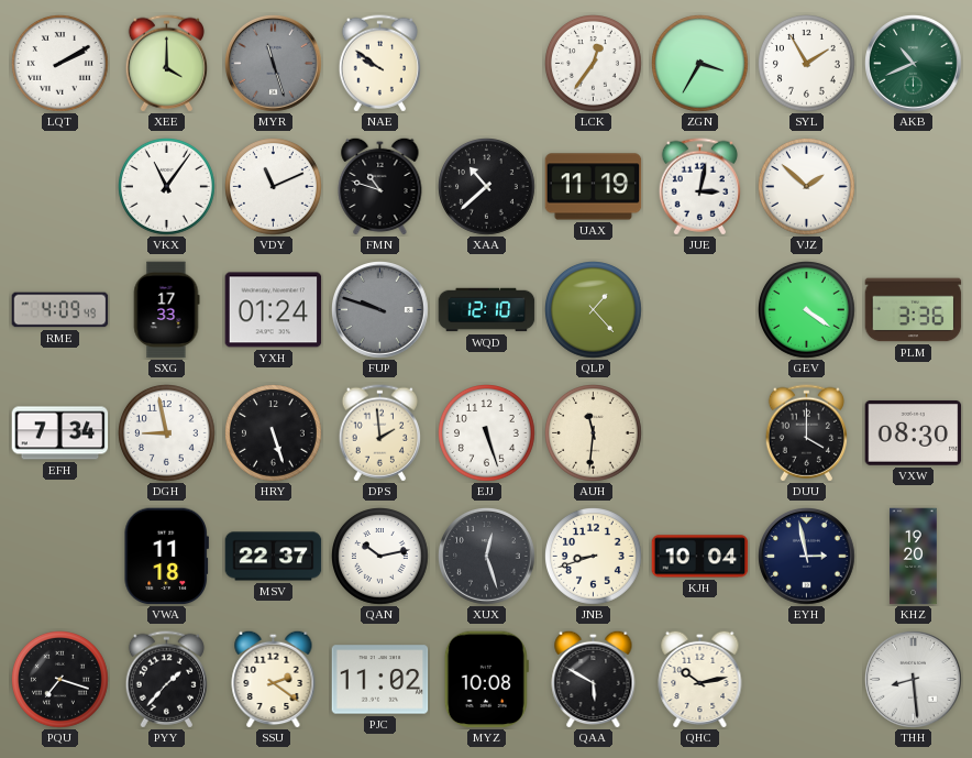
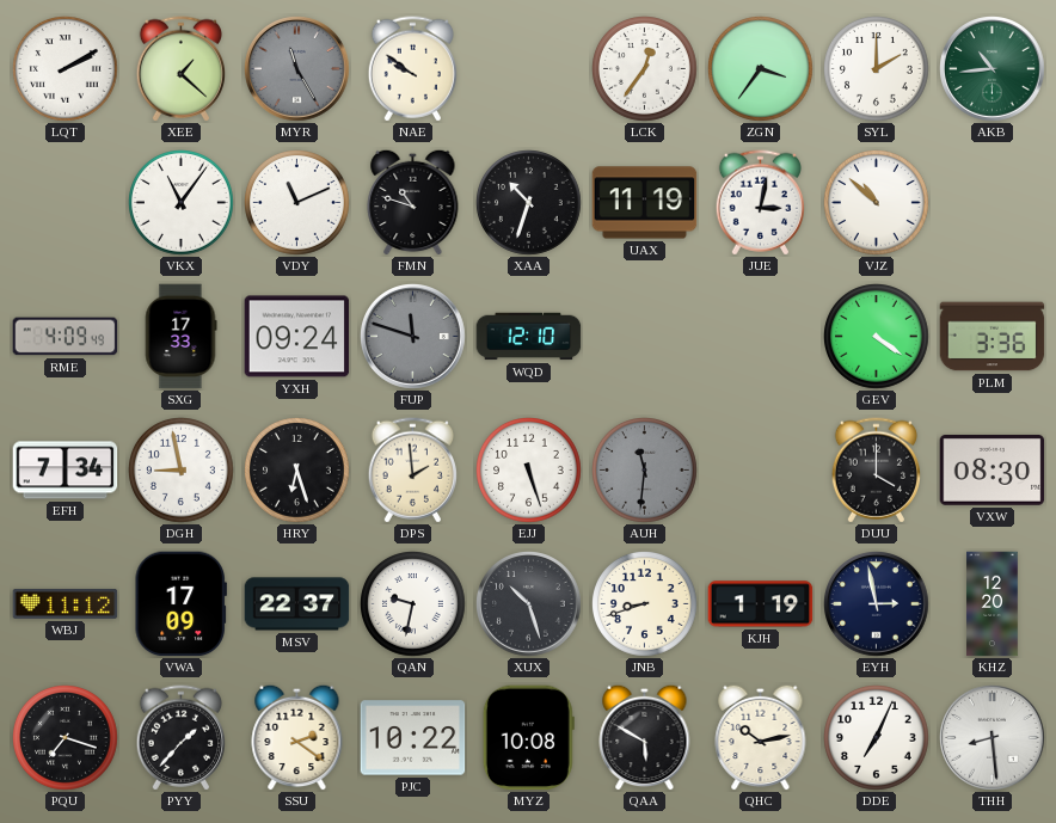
XEE: 4:00 -> 1:22 (180, 69)
MYR: 11:27 -> 11:25 (297, 69)
ZGN: 3:35 -> 3:36 (761, 69)
SYL: 1:55 -> 2:00 (877, 69)
AKB: 10:41 -> 10:44 (993, 69)
XAA: 10:38 -> 10:33 (529, 203)
VJZ: 1:52 -> 10:52 (877, 203)
YXH: 01:24 -> 09:24 (297, 337)
FUP: 9:48 -> 11:48 (413, 337)
QLP: 1:23 -> none (594, 310)
HRY: 5:27 -> 6:27 (297, 471)
AUH dial: cream -> grey (645, 471)
WBJ: none -> 11:12 (66, 603)
VWA: 11:18 -> 17:09 (180, 604)
QAN: 10:13 -> 9:32 (413, 604)
XUX: 12:27 -> 10:27 (529, 604)
KJH: 10:04 -> 1:19 (761, 604)
KHZ: 19:20 -> 12:20 (993, 604)
PJC: 11:02 -> 10:22 (413, 738)
DDE: none -> 7:04 (877, 738)
